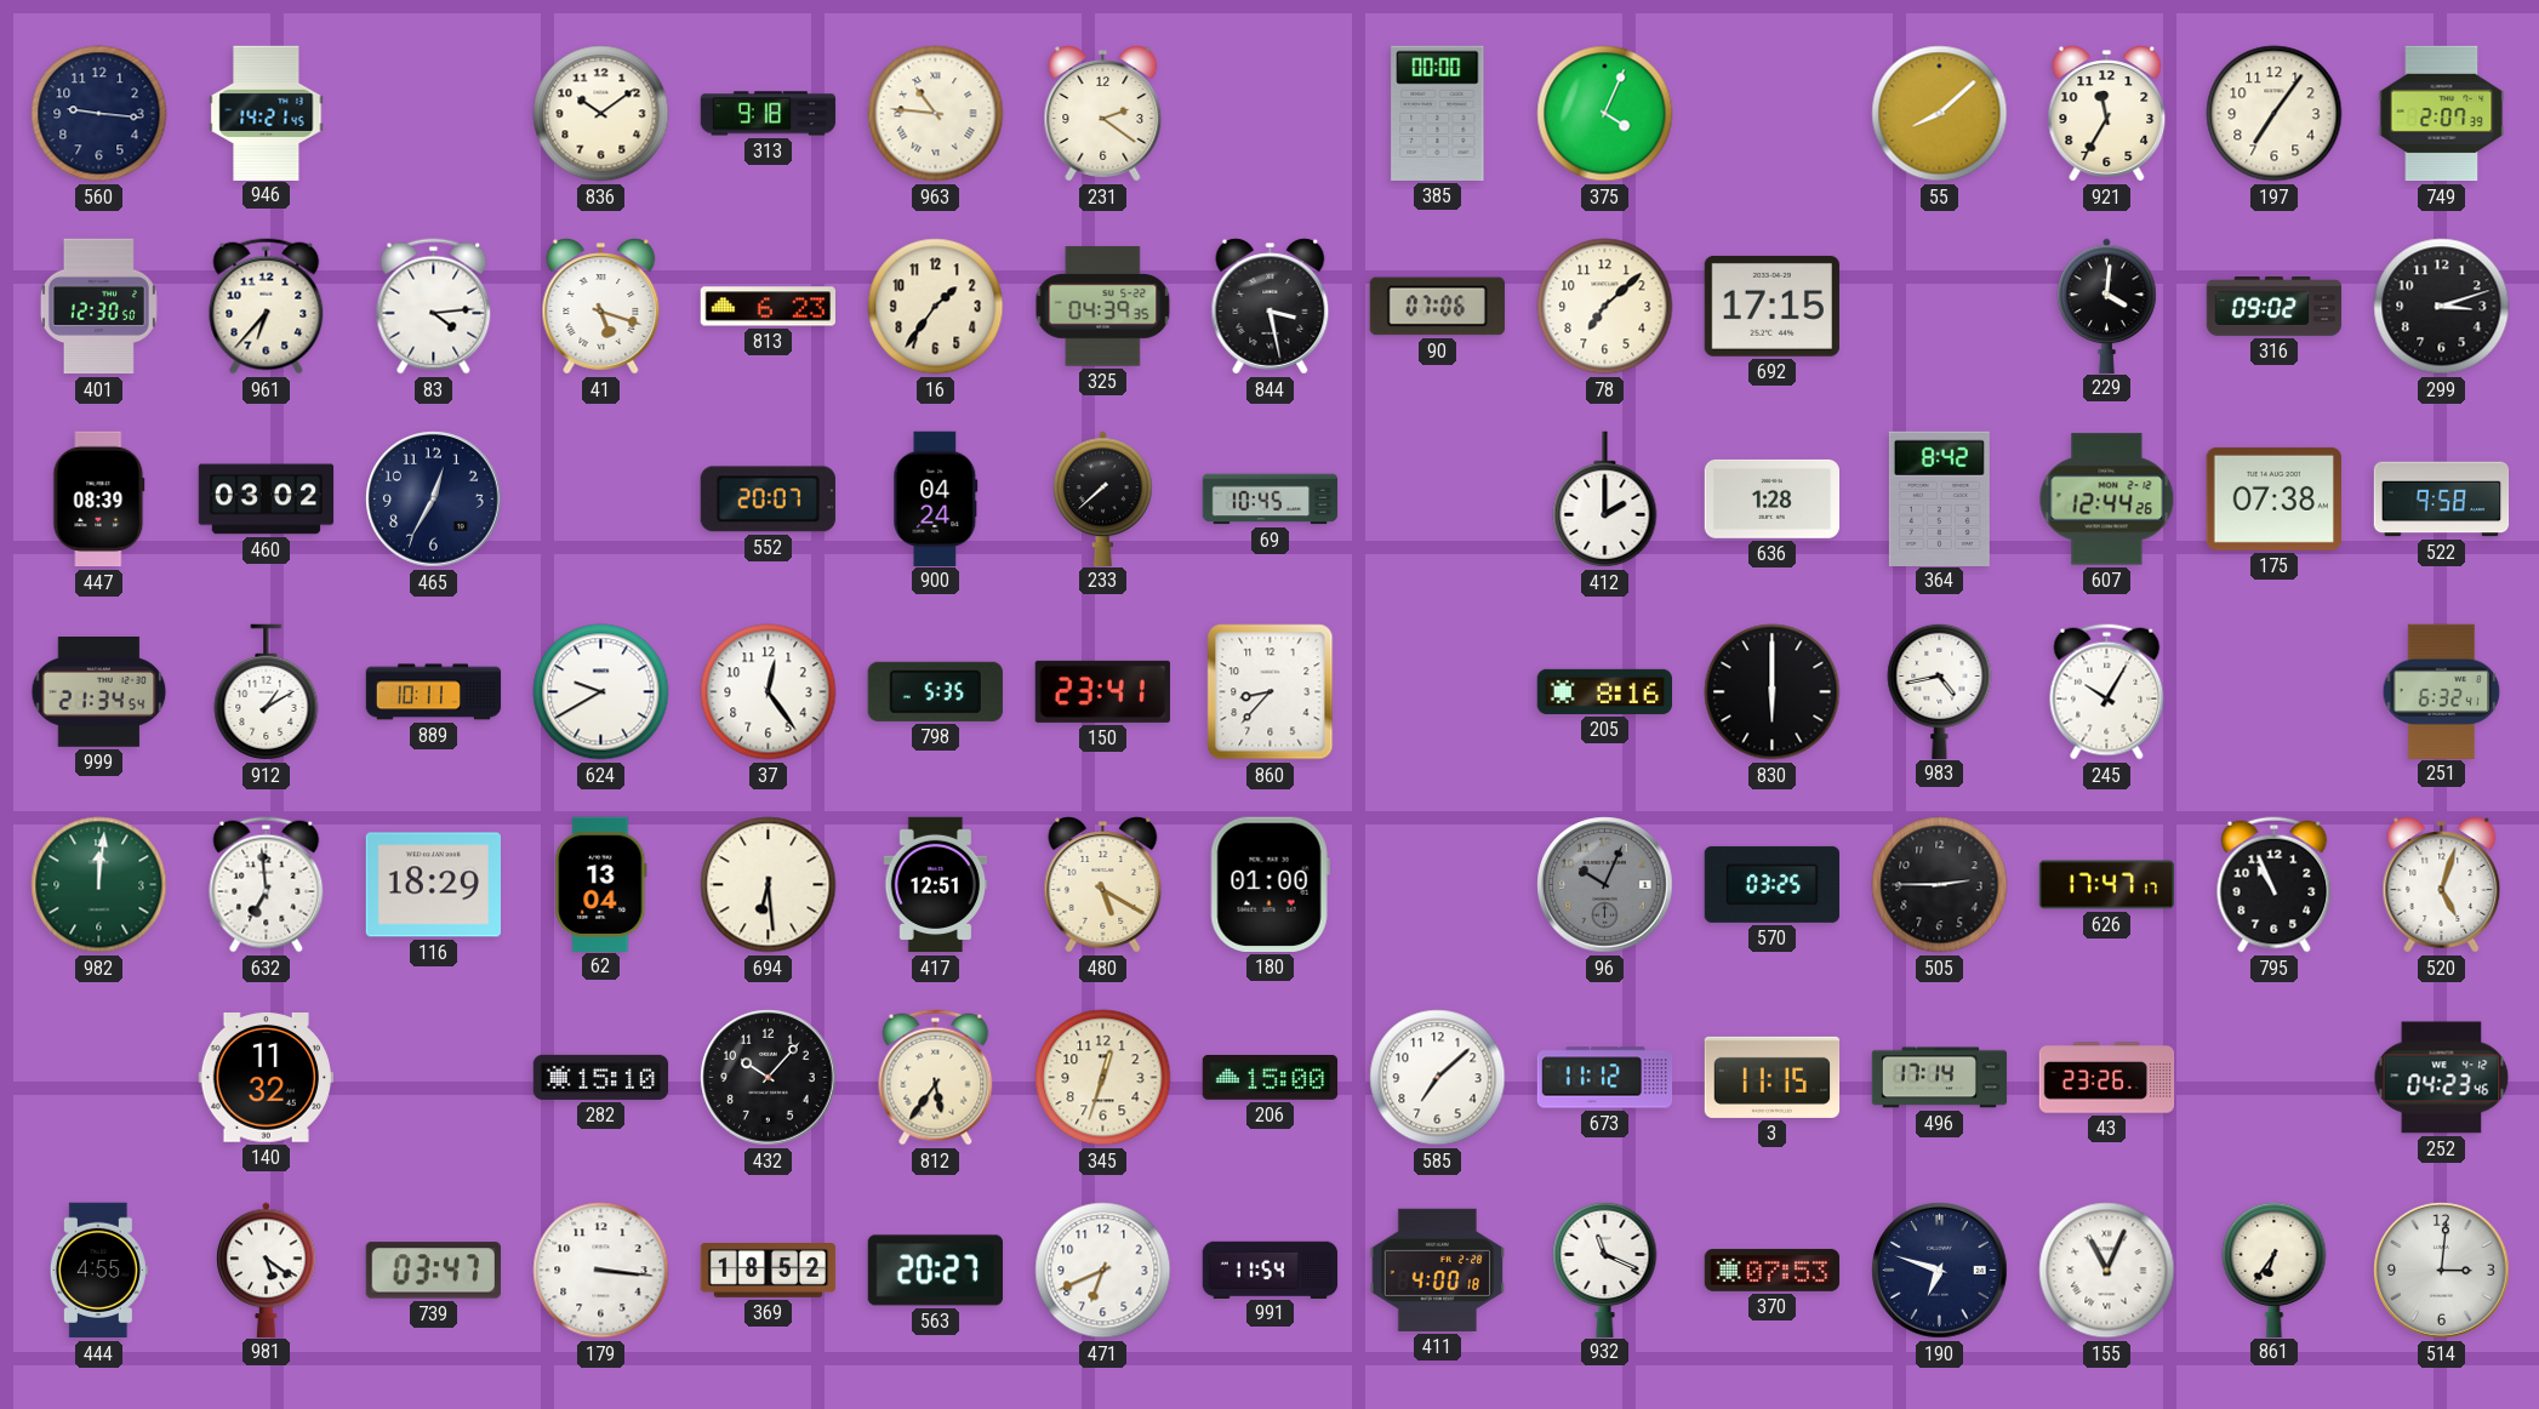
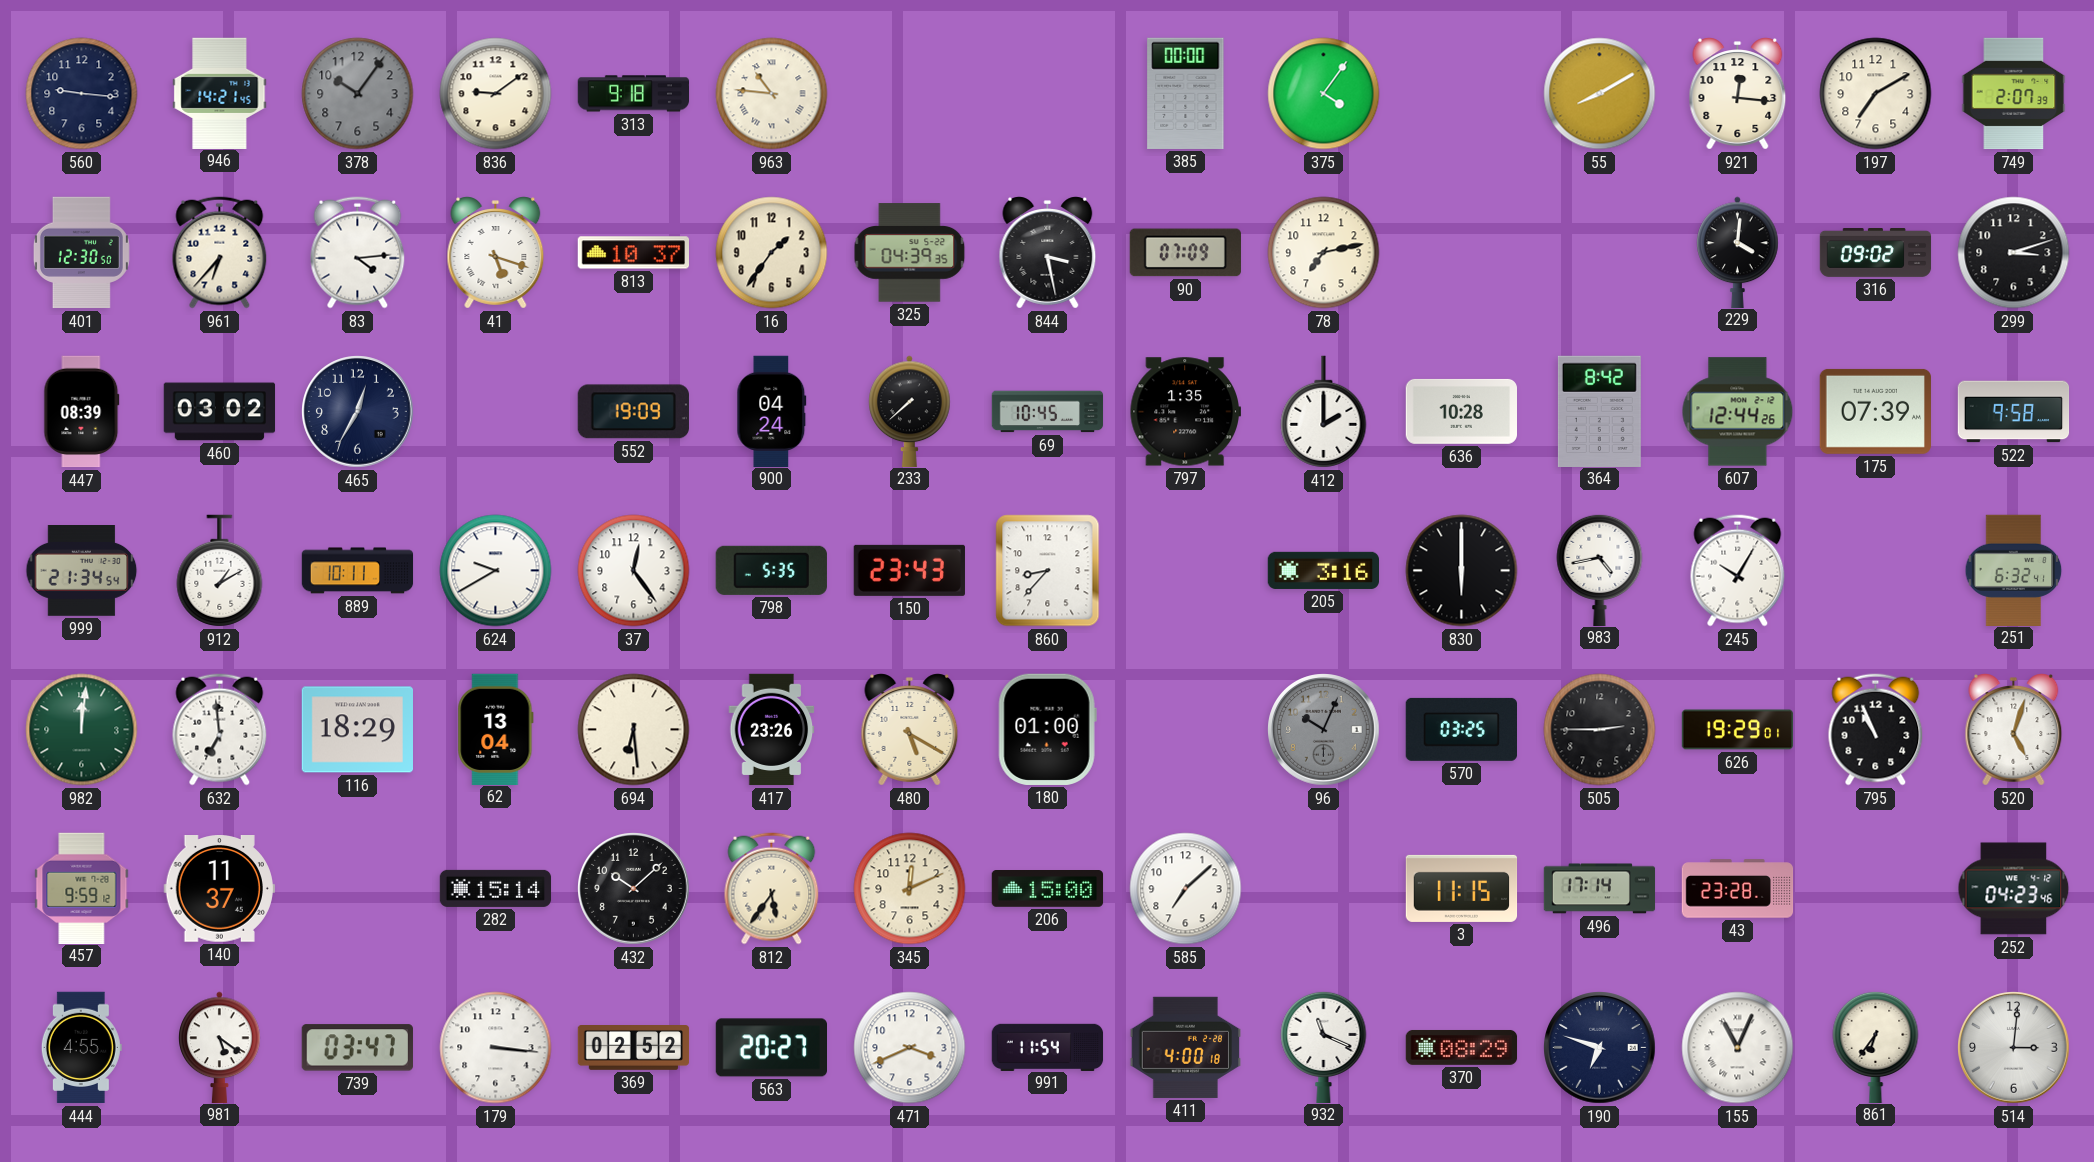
378: none -> 10:06 (358, 94)
836: 10:09 -> 9:09 (496, 94)
231: 2:21 -> none (1103, 114)
375: 4:04 -> 4:06 (1324, 94)
55: 8:08 -> 8:10 (1600, 94)
921: 11:35 -> 12:16 (1738, 94)
197: 7:06 -> 7:10 (1876, 94)
813: 6:23 -> 10:37 (633, 253)
90: 07:06 -> 07:09 (1185, 253)
78: 7:08 -> 7:13 (1324, 253)
692: 17:15 -> none (1771, 306)
552: 20:07 -> 19:09 (633, 412)
797: none -> 1:35 (1185, 412)
636: 1:28 -> 10:28 (1461, 411)
175: 07:38 -> 07:39 (1875, 411)
150: 23:41 -> 23:43 (909, 570)
205: 8:16 -> 3:16 (1323, 570)
417: 12:51 -> 23:26 (772, 730)
626: 17:47 -> 19:29 (1738, 730)
457: none -> 9:59 (82, 888)
140: 11:32 -> 11:37 (219, 889)
282: 15:10 -> 15:14 (496, 888)
432: 10:07 -> 10:08 (634, 889)
345: 12:33 -> 12:11 (910, 889)
673: 11:12 -> none (1605, 1078)
43: 23:26 -> 23:28 (1738, 889)
369: 18:52 -> 02:52 (634, 1048)
471: 6:41 -> 3:41 (910, 1048)
370: 07:53 -> 08:29 (1462, 1048)
